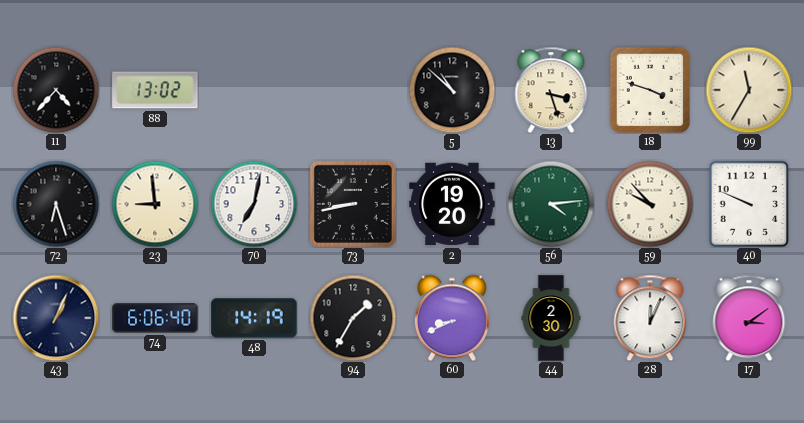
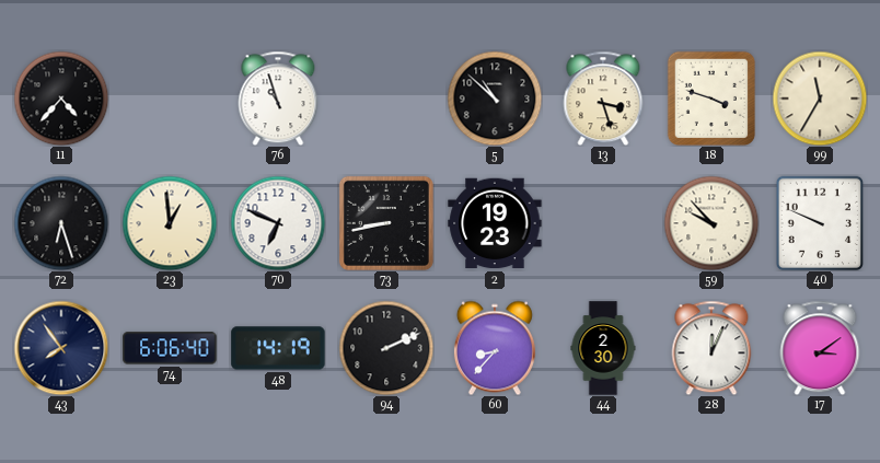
88: 13:02 -> none (155, 90)
76: none -> 10:57 (278, 99)
23: 8:59 -> 12:59 (170, 223)
70: 7:02 -> 6:49 (278, 223)
2: 19:20 -> 19:23 (495, 223)
56: 4:14 -> none (551, 204)
43: 1:04 -> 7:54 (61, 348)
94: 1:35 -> 2:11 (386, 348)
60: 8:41 -> 8:37 (495, 348)
